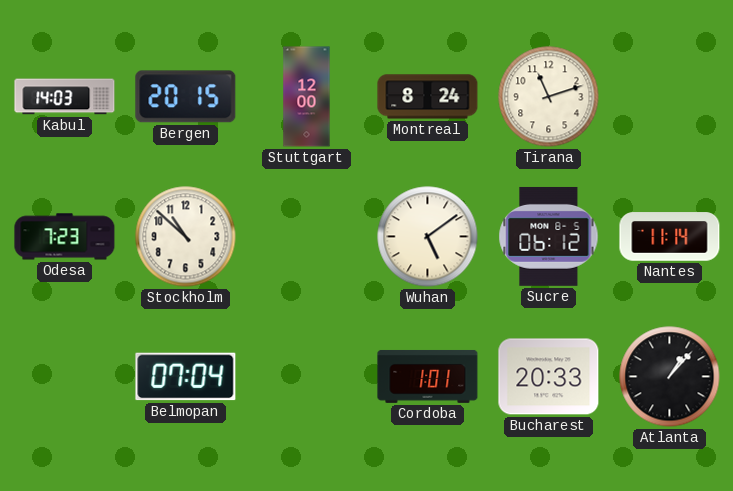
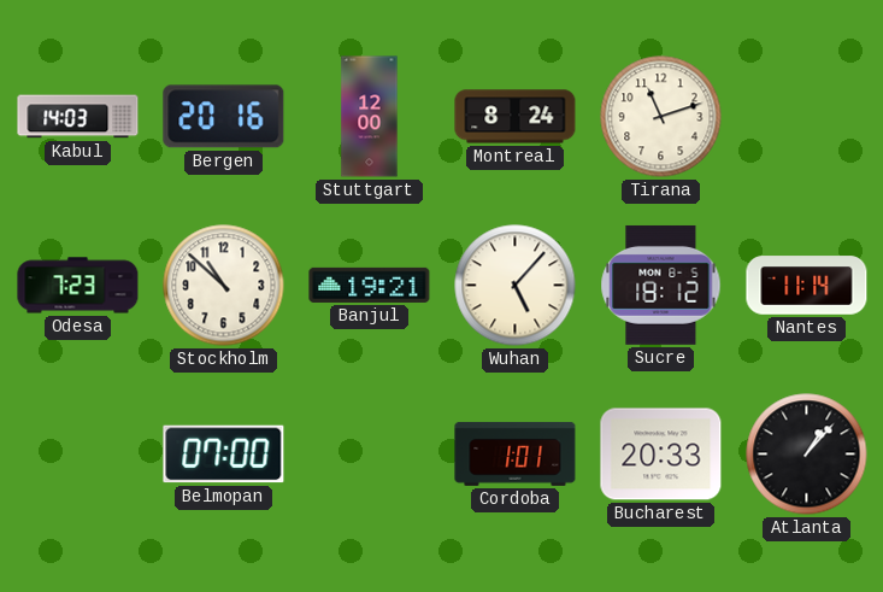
Bergen: 20:15 -> 20:16 (224, 117)
Banjul: none -> 19:21 (370, 285)
Wuhan: 5:09 -> 5:07 (516, 286)
Sucre: 06:12 -> 18:12 (661, 286)
Belmopan: 07:04 -> 07:00 (224, 455)
